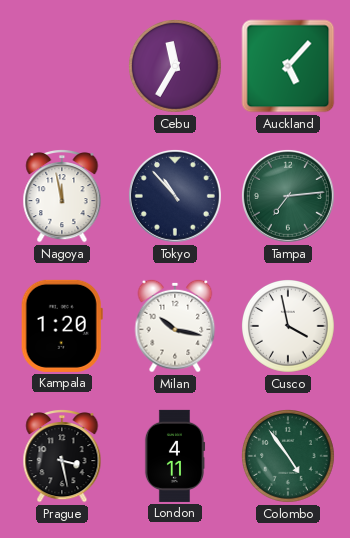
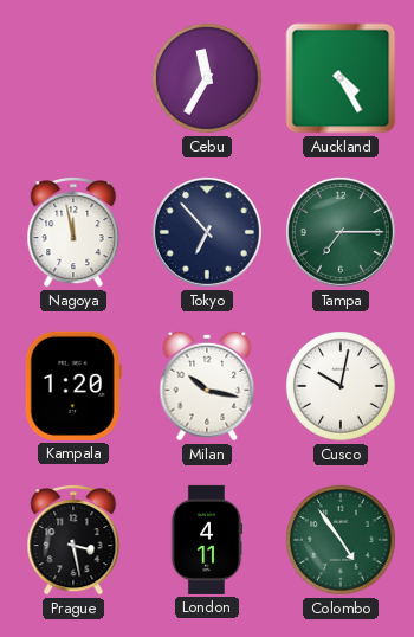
Auckland: 5:07 -> 4:25 (341, 78)
Tokyo: 10:53 -> 6:53 (207, 232)
Tampa: 7:14 -> 7:15 (341, 232)
Cusco: 3:58 -> 10:02 (342, 387)
